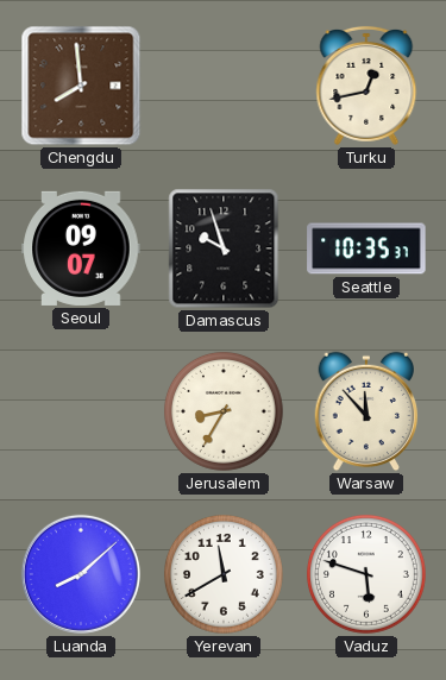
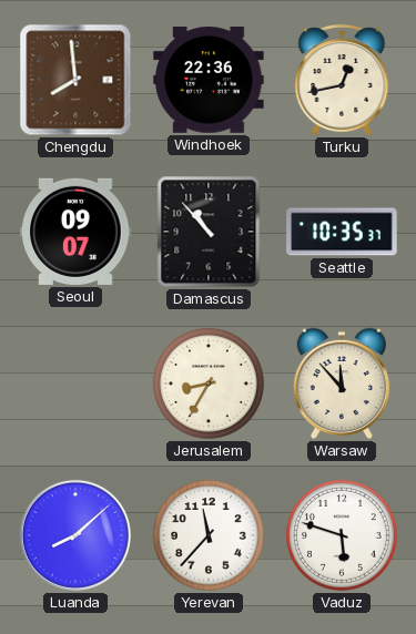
Windhoek: none -> 22:36 (209, 81)
Damascus: 9:57 -> 10:53 (209, 232)
Yerevan: 11:40 -> 11:37 (209, 535)
